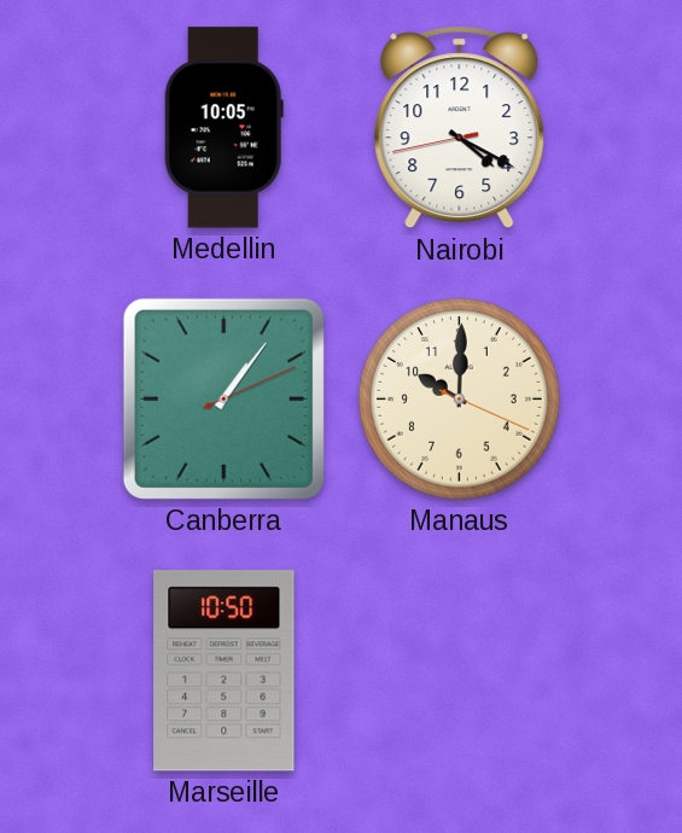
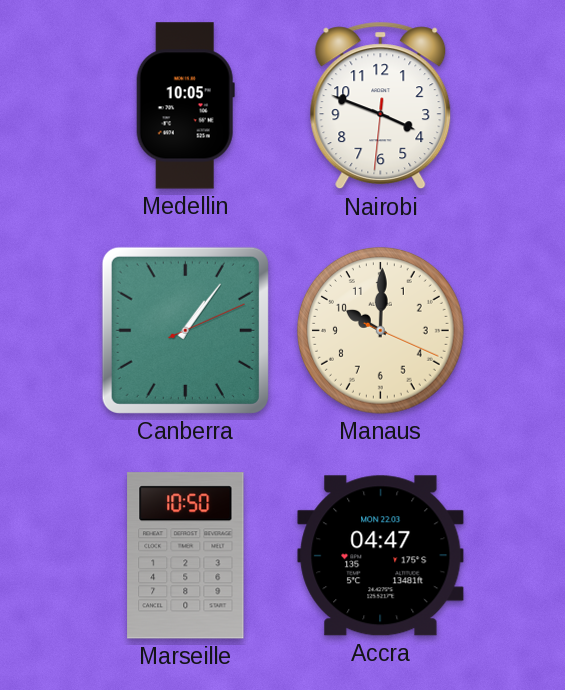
Nairobi: 4:19 -> 3:48 (381, 106)
Accra: none -> 04:47 (381, 556)
